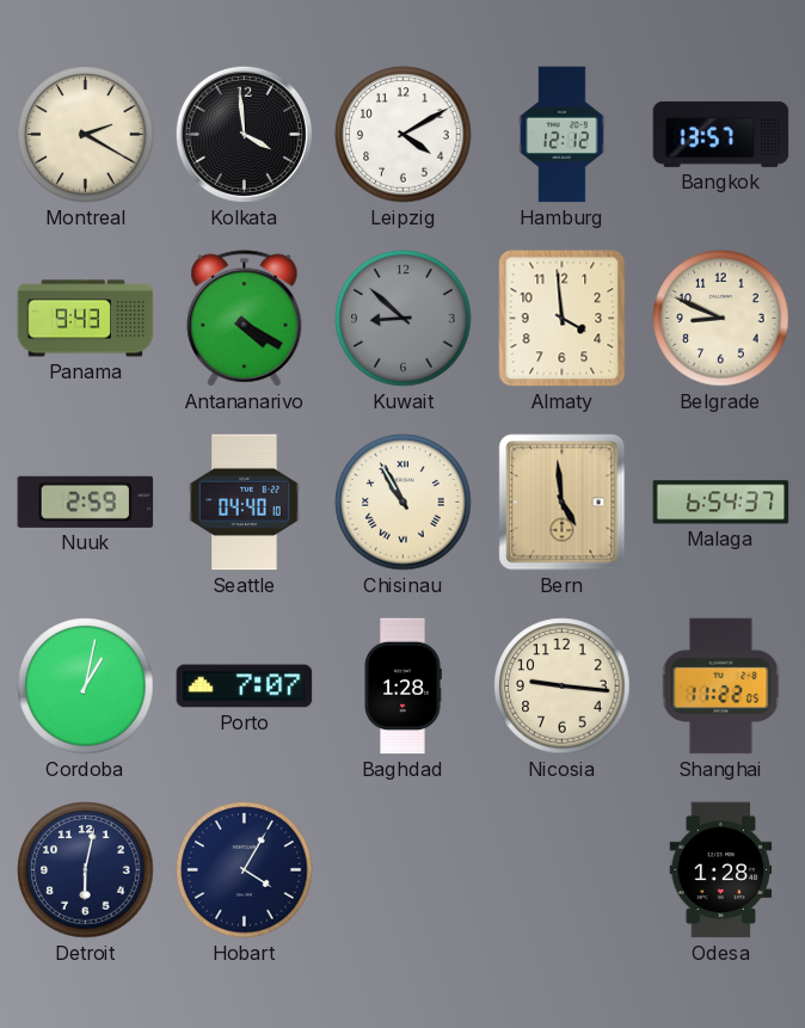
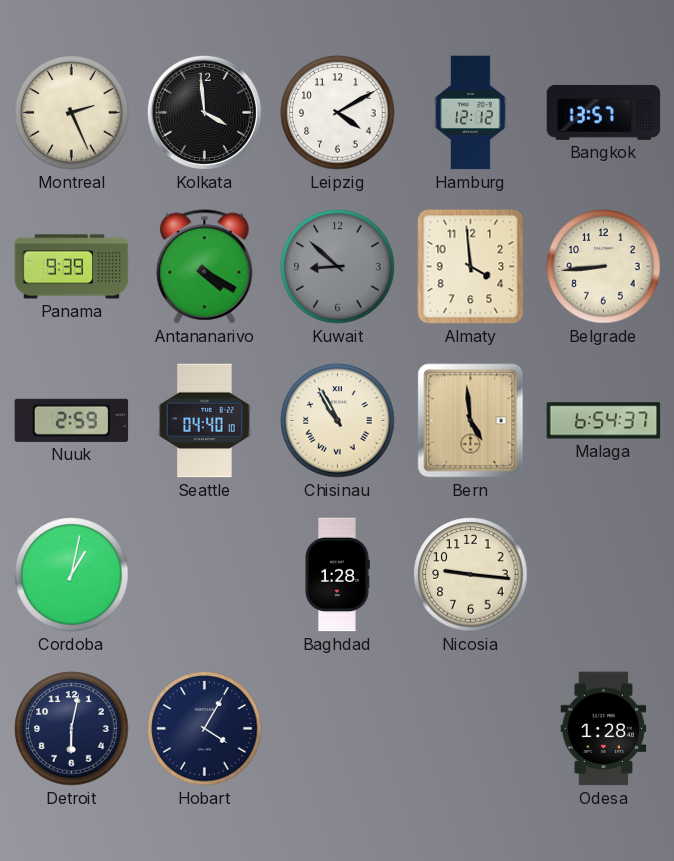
Montreal: 2:20 -> 2:26 (72, 113)
Panama: 9:43 -> 9:39 (72, 267)
Belgrade: 8:49 -> 8:44 (604, 267)
Porto: 7:07 -> none (245, 687)
Shanghai: 11:22 -> none (721, 687)
